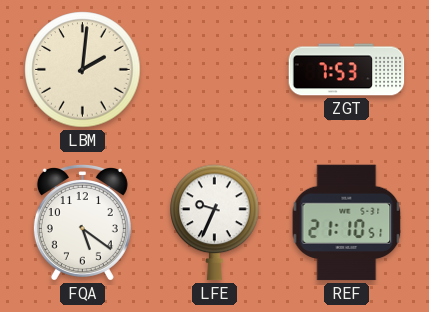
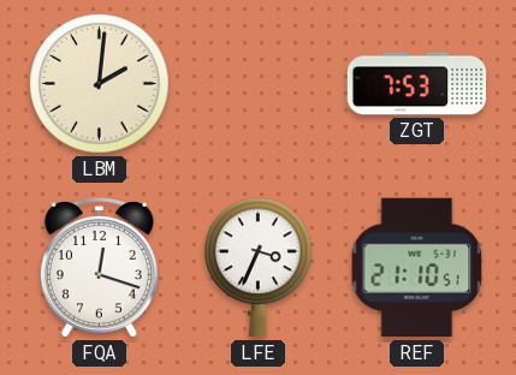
FQA: 5:21 -> 12:18 (99, 268)
LFE: 9:34 -> 3:34 (259, 268)
